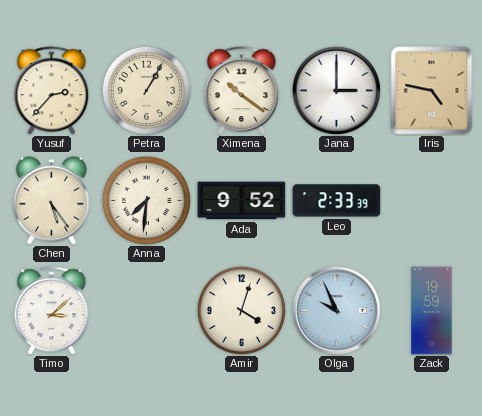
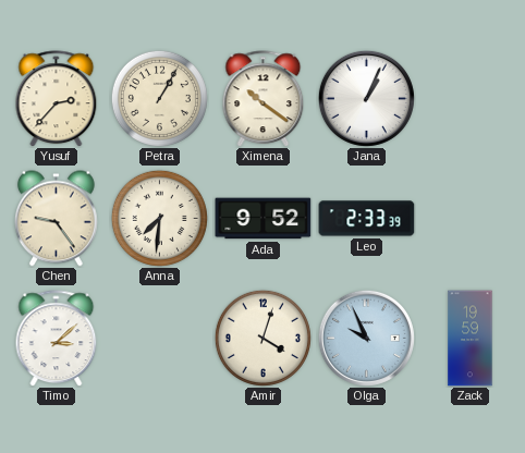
Jana: 3:00 -> 1:04 (366, 98)
Iris: 4:47 -> none (432, 91)
Chen: 5:24 -> 9:24 (56, 219)
